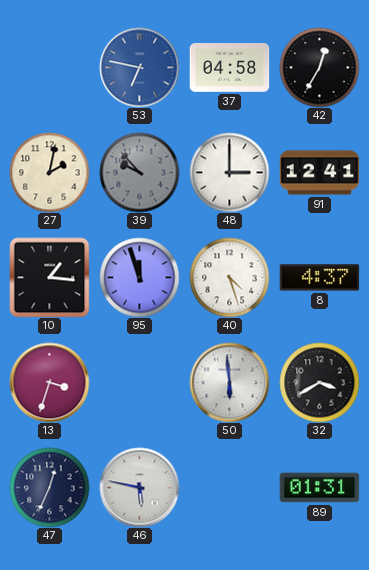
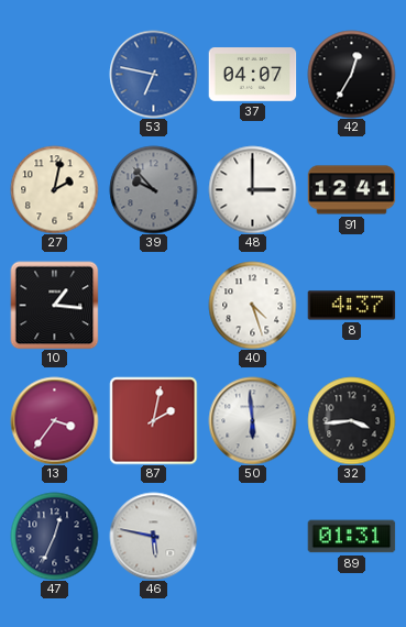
37: 04:58 -> 04:07 (252, 75)
95: 11:57 -> none (139, 277)
13: 3:33 -> 3:36 (54, 420)
87: none -> 2:02 (153, 420)
32: 3:40 -> 3:44 (351, 420)
